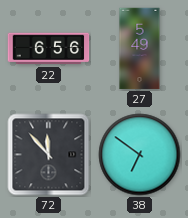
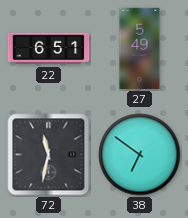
22: 6:56 -> 6:51 (49, 49)
72: 11:53 -> 11:32 (49, 155)
